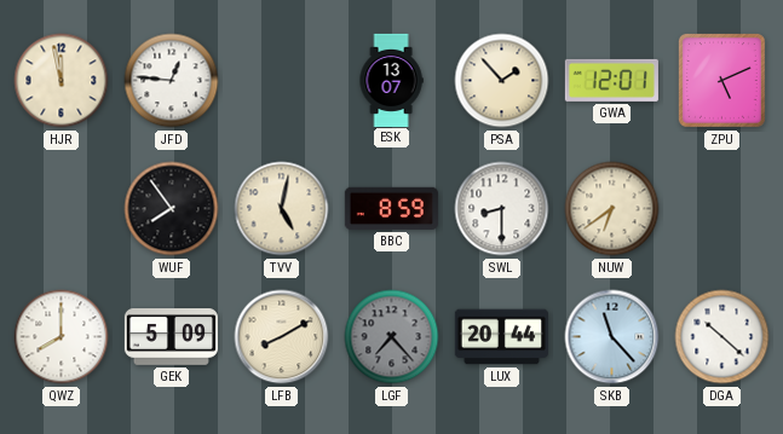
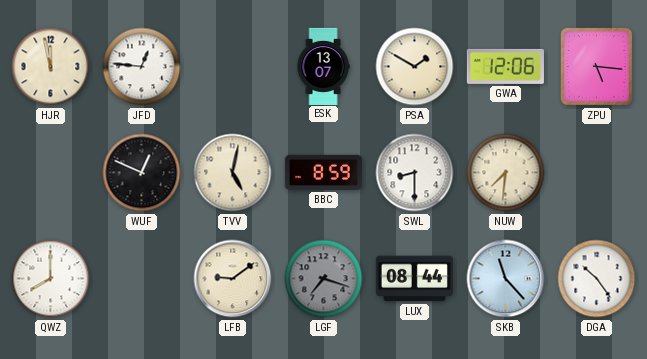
PSA: 1:53 -> 1:50 (415, 67)
GWA: 12:01 -> 12:06 (505, 66)
ZPU: 5:11 -> 5:16 (596, 66)
WUF: 7:54 -> 12:49 (142, 173)
NUW: 6:39 -> 7:31 (506, 173)
GEK: 5:09 -> none (171, 337)
LFB: 8:10 -> 9:09 (233, 279)
LGF: 7:23 -> 7:18 (324, 279)
LUX: 20:44 -> 08:44 (414, 279)
DGA: 10:22 -> 10:24 (597, 279)
